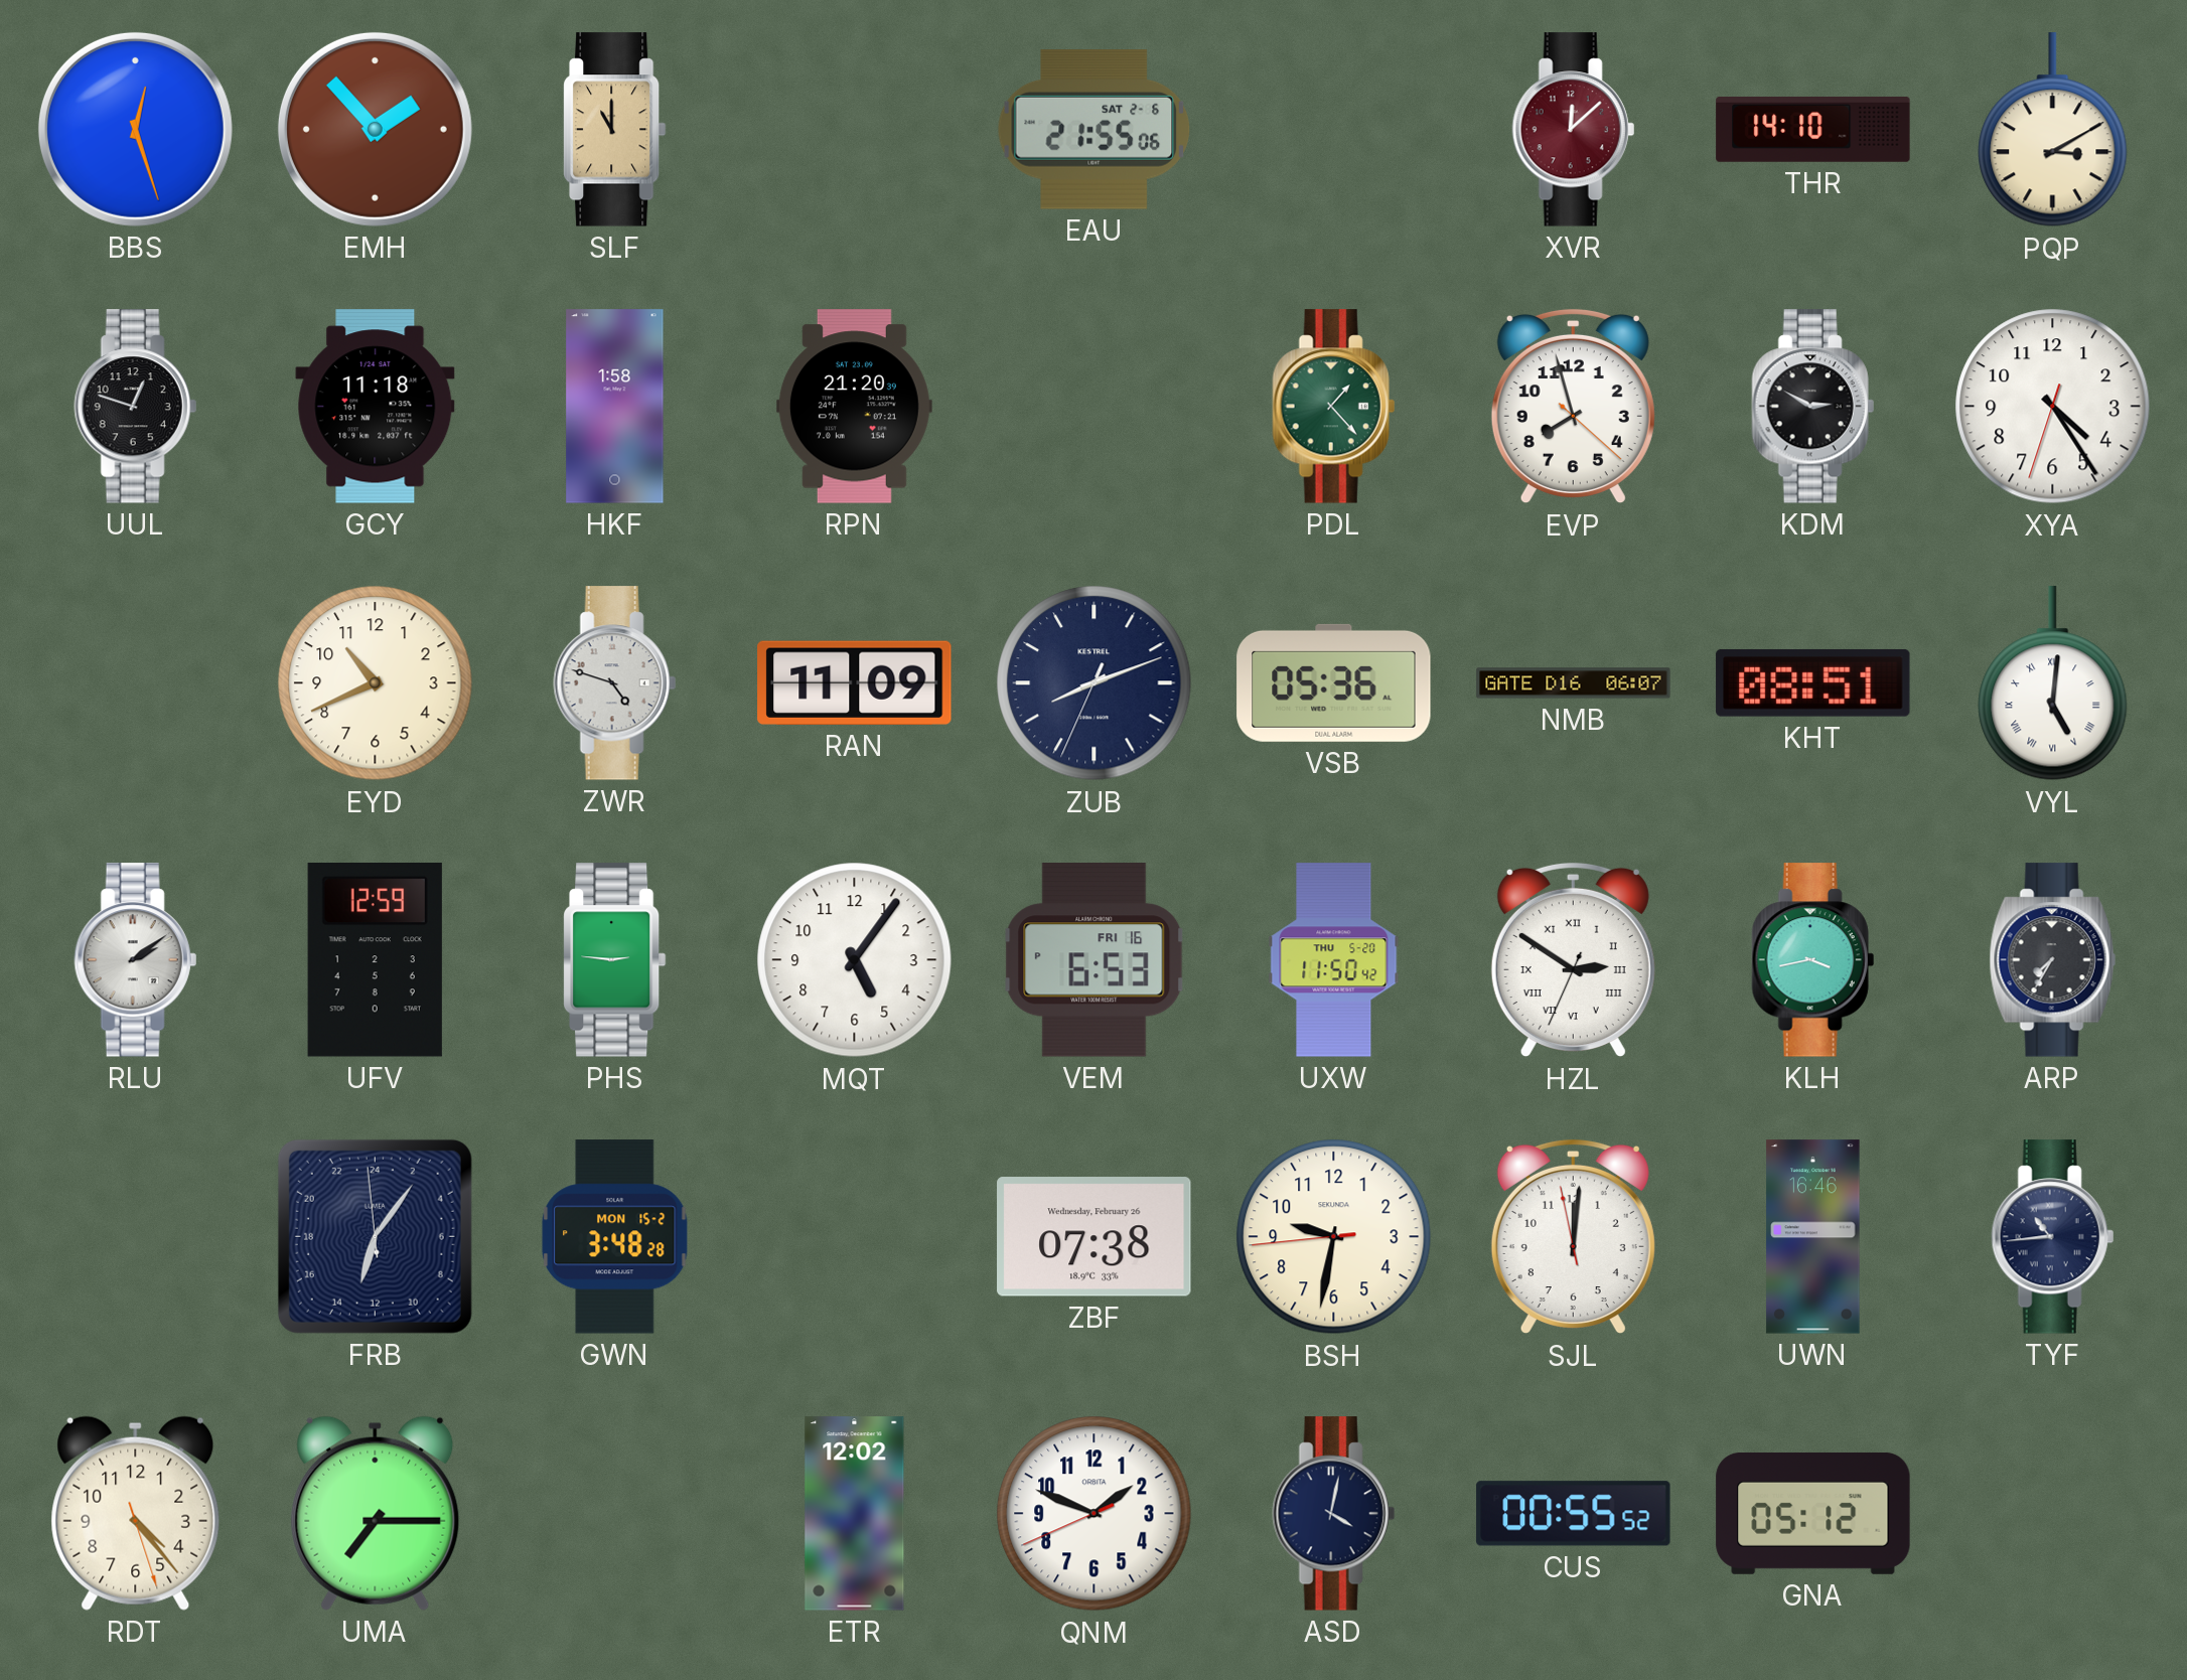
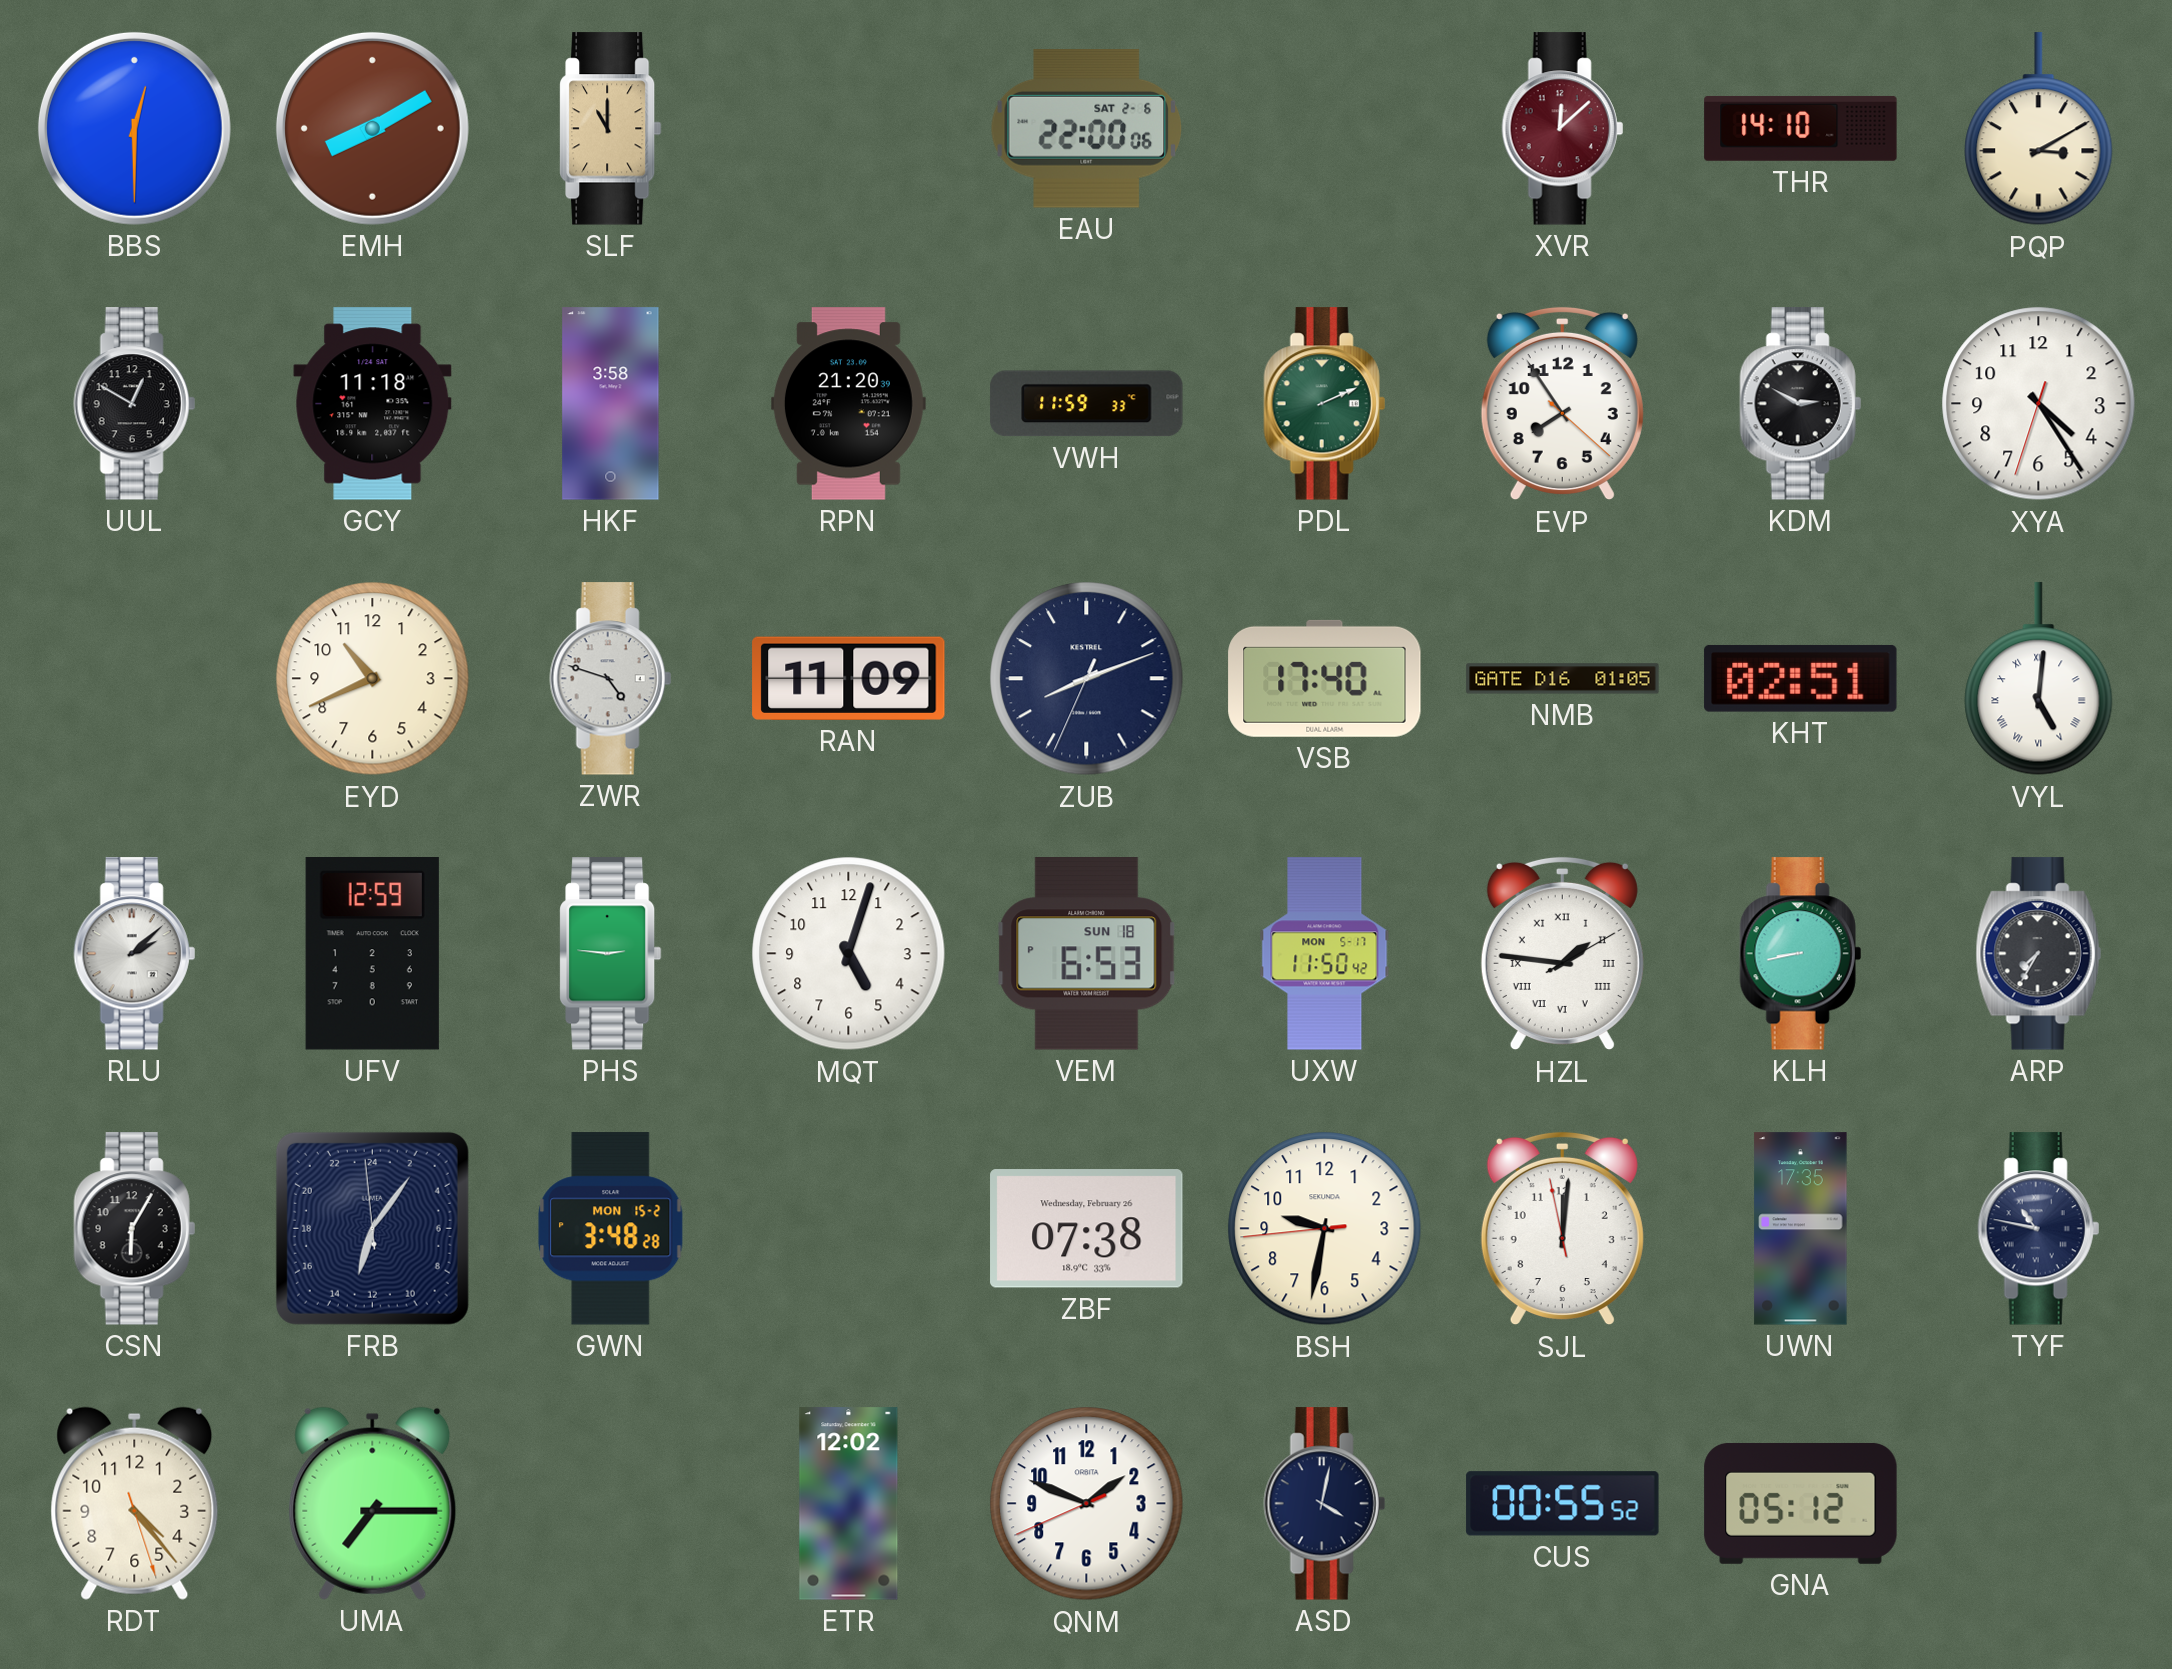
BBS: 12:27 -> 12:30 (134, 128)
EMH: 1:53 -> 8:10 (372, 128)
EAU: 21:55 -> 22:00 (1086, 129)
UUL: 12:48 -> 12:50 (134, 404)
HKF: 1:58 -> 3:58 (611, 404)
VWH: none -> 11:59 (1087, 404)
PDL: 1:23 -> 2:11 (1324, 404)
EVP: 7:57 -> 7:54 (1562, 404)
VSB: 05:36 -> 17:40 (1325, 678)
NMB: 06:07 -> 01:05 (1563, 679)
KHT: 08:51 -> 02:51 (1801, 678)
RLU: 2:09 -> 2:08 (134, 954)
MQT: 5:06 -> 5:03 (849, 954)
VEM date: FRI 16 -> SUN 18 (1087, 954)
UXW date: THU 5-20 -> MON 5-17 (1325, 954)
HZL: 2:50 -> 1:46 (1562, 954)
KLH: 3:43 -> 8:43 (1800, 954)
CSN: none -> 6:05 (134, 1229)
UWN: 16:46 -> 17:35 (1801, 1229)
TYF: 10:44 -> 10:47 (2038, 1229)
